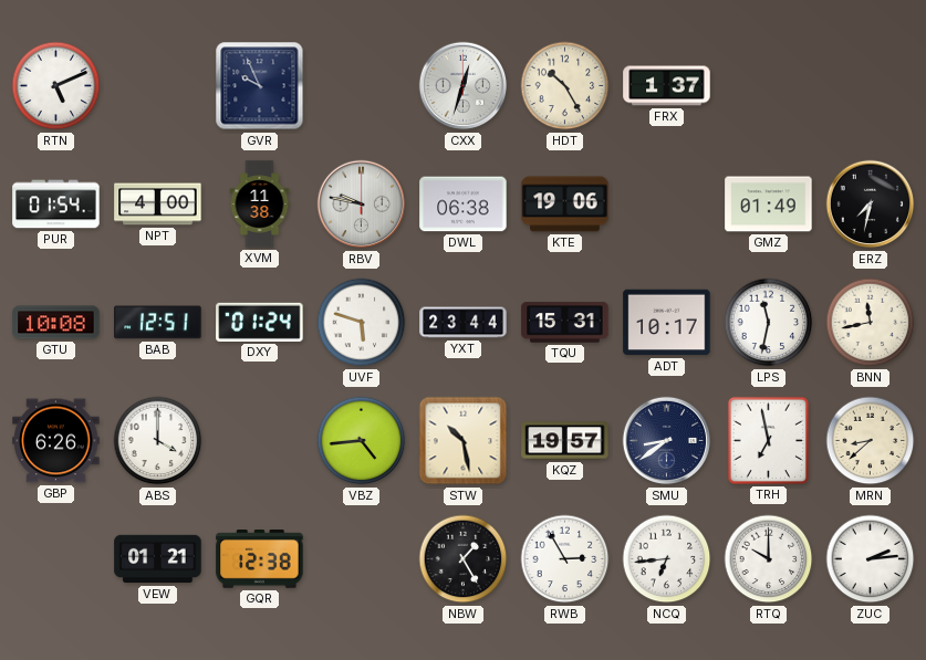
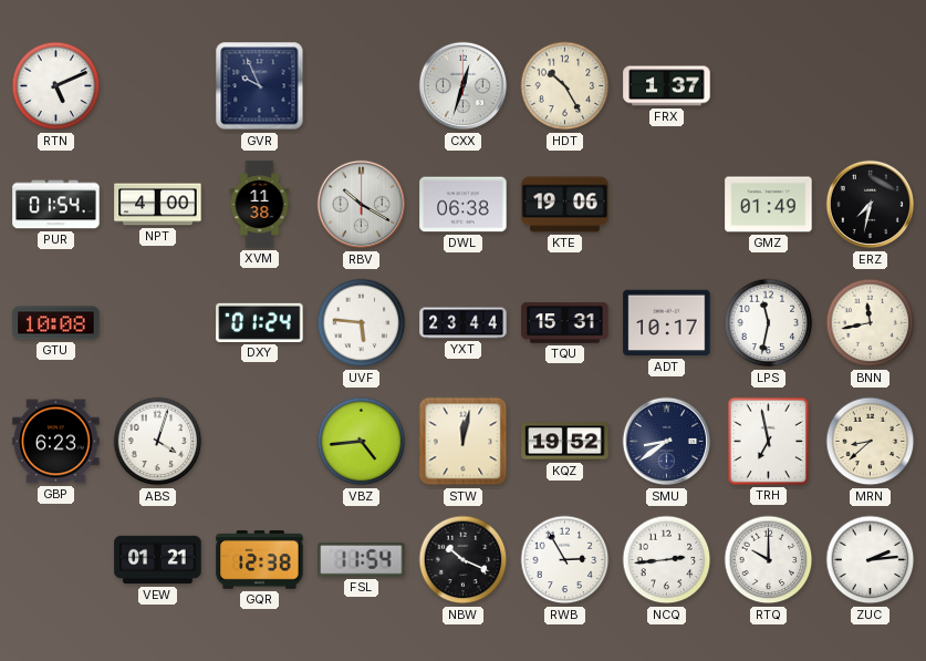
RBV: 9:47 -> 10:20 (362, 205)
BAB: 12:51 -> none (158, 323)
UVF: 5:48 -> 5:46 (362, 323)
GBP: 6:26 -> 6:23 (56, 442)
ABS: 4:00 -> 4:03 (158, 442)
STW: 10:28 -> 12:02 (464, 442)
KQZ: 19:57 -> 19:52 (565, 442)
FSL: none -> 11:54 (362, 560)
NBW: 1:25 -> 10:19 (464, 560)
NCQ: 6:44 -> 2:44 (667, 560)
